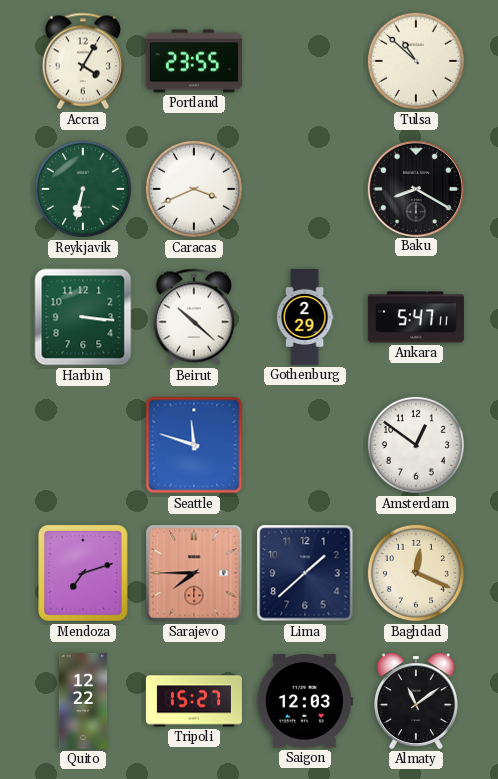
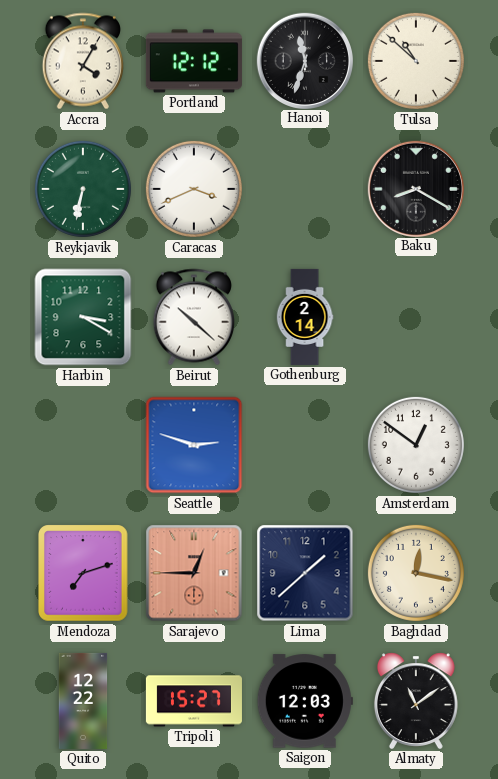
Portland: 23:55 -> 12:12 (194, 61)
Hanoi: none -> 11:33 (304, 60)
Harbin: 3:16 -> 3:20 (83, 317)
Gothenburg: 2:29 -> 2:14 (305, 317)
Ankara: 5:47 -> none (416, 317)
Seattle: 11:48 -> 2:48 (194, 445)
Sarajevo: 7:45 -> 12:45 (194, 573)
Baghdad: 12:19 -> 12:17 (416, 573)
